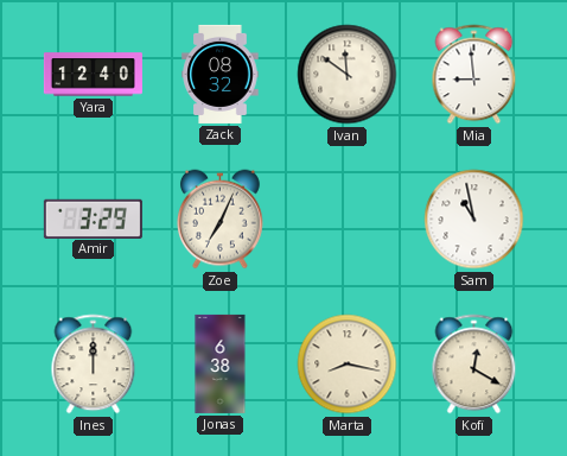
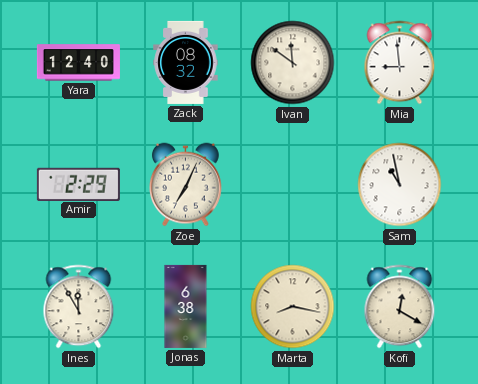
Amir: 3:29 -> 2:29 (78, 184)
Ines: 12:00 -> 11:55 (79, 307)
